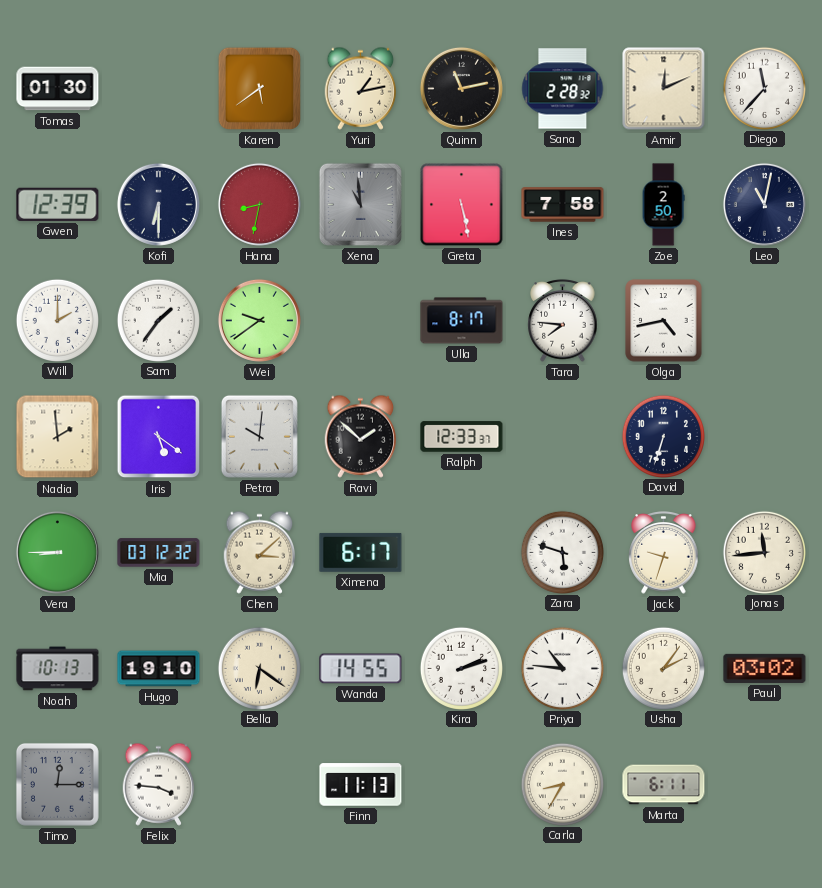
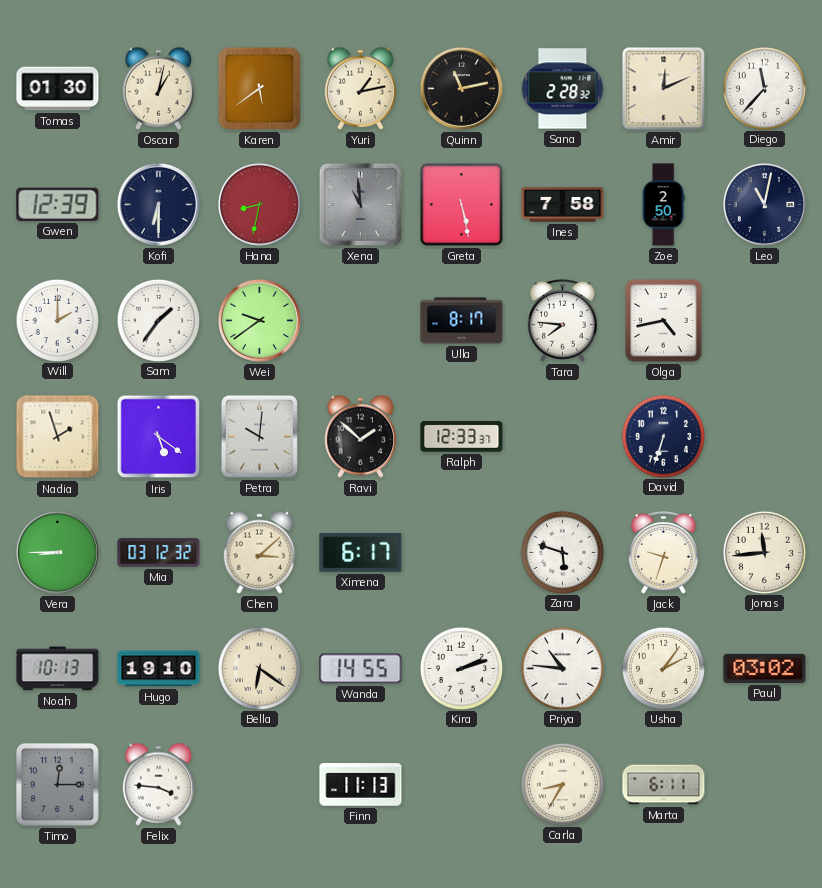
Oscar: none -> 1:02 (159, 88)
Nadia: 1:59 -> 1:57 (58, 437)
